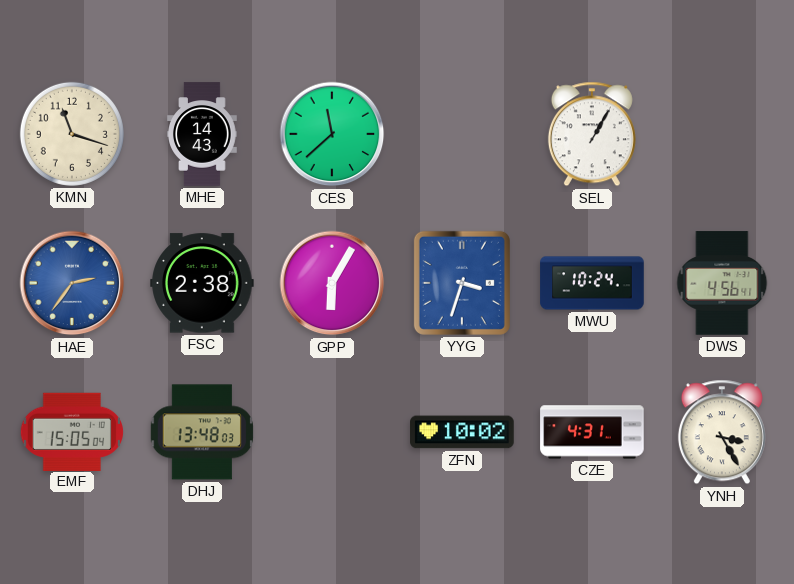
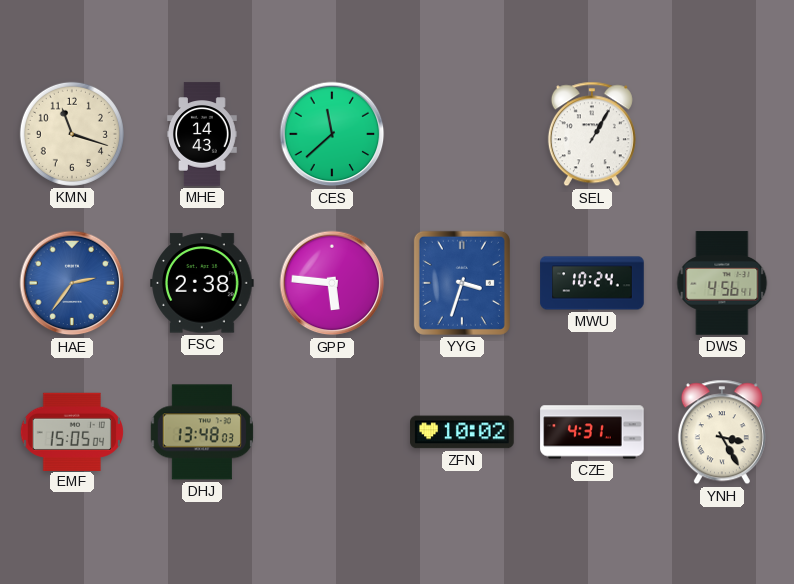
GPP: 6:05 -> 5:46 (332, 283)
